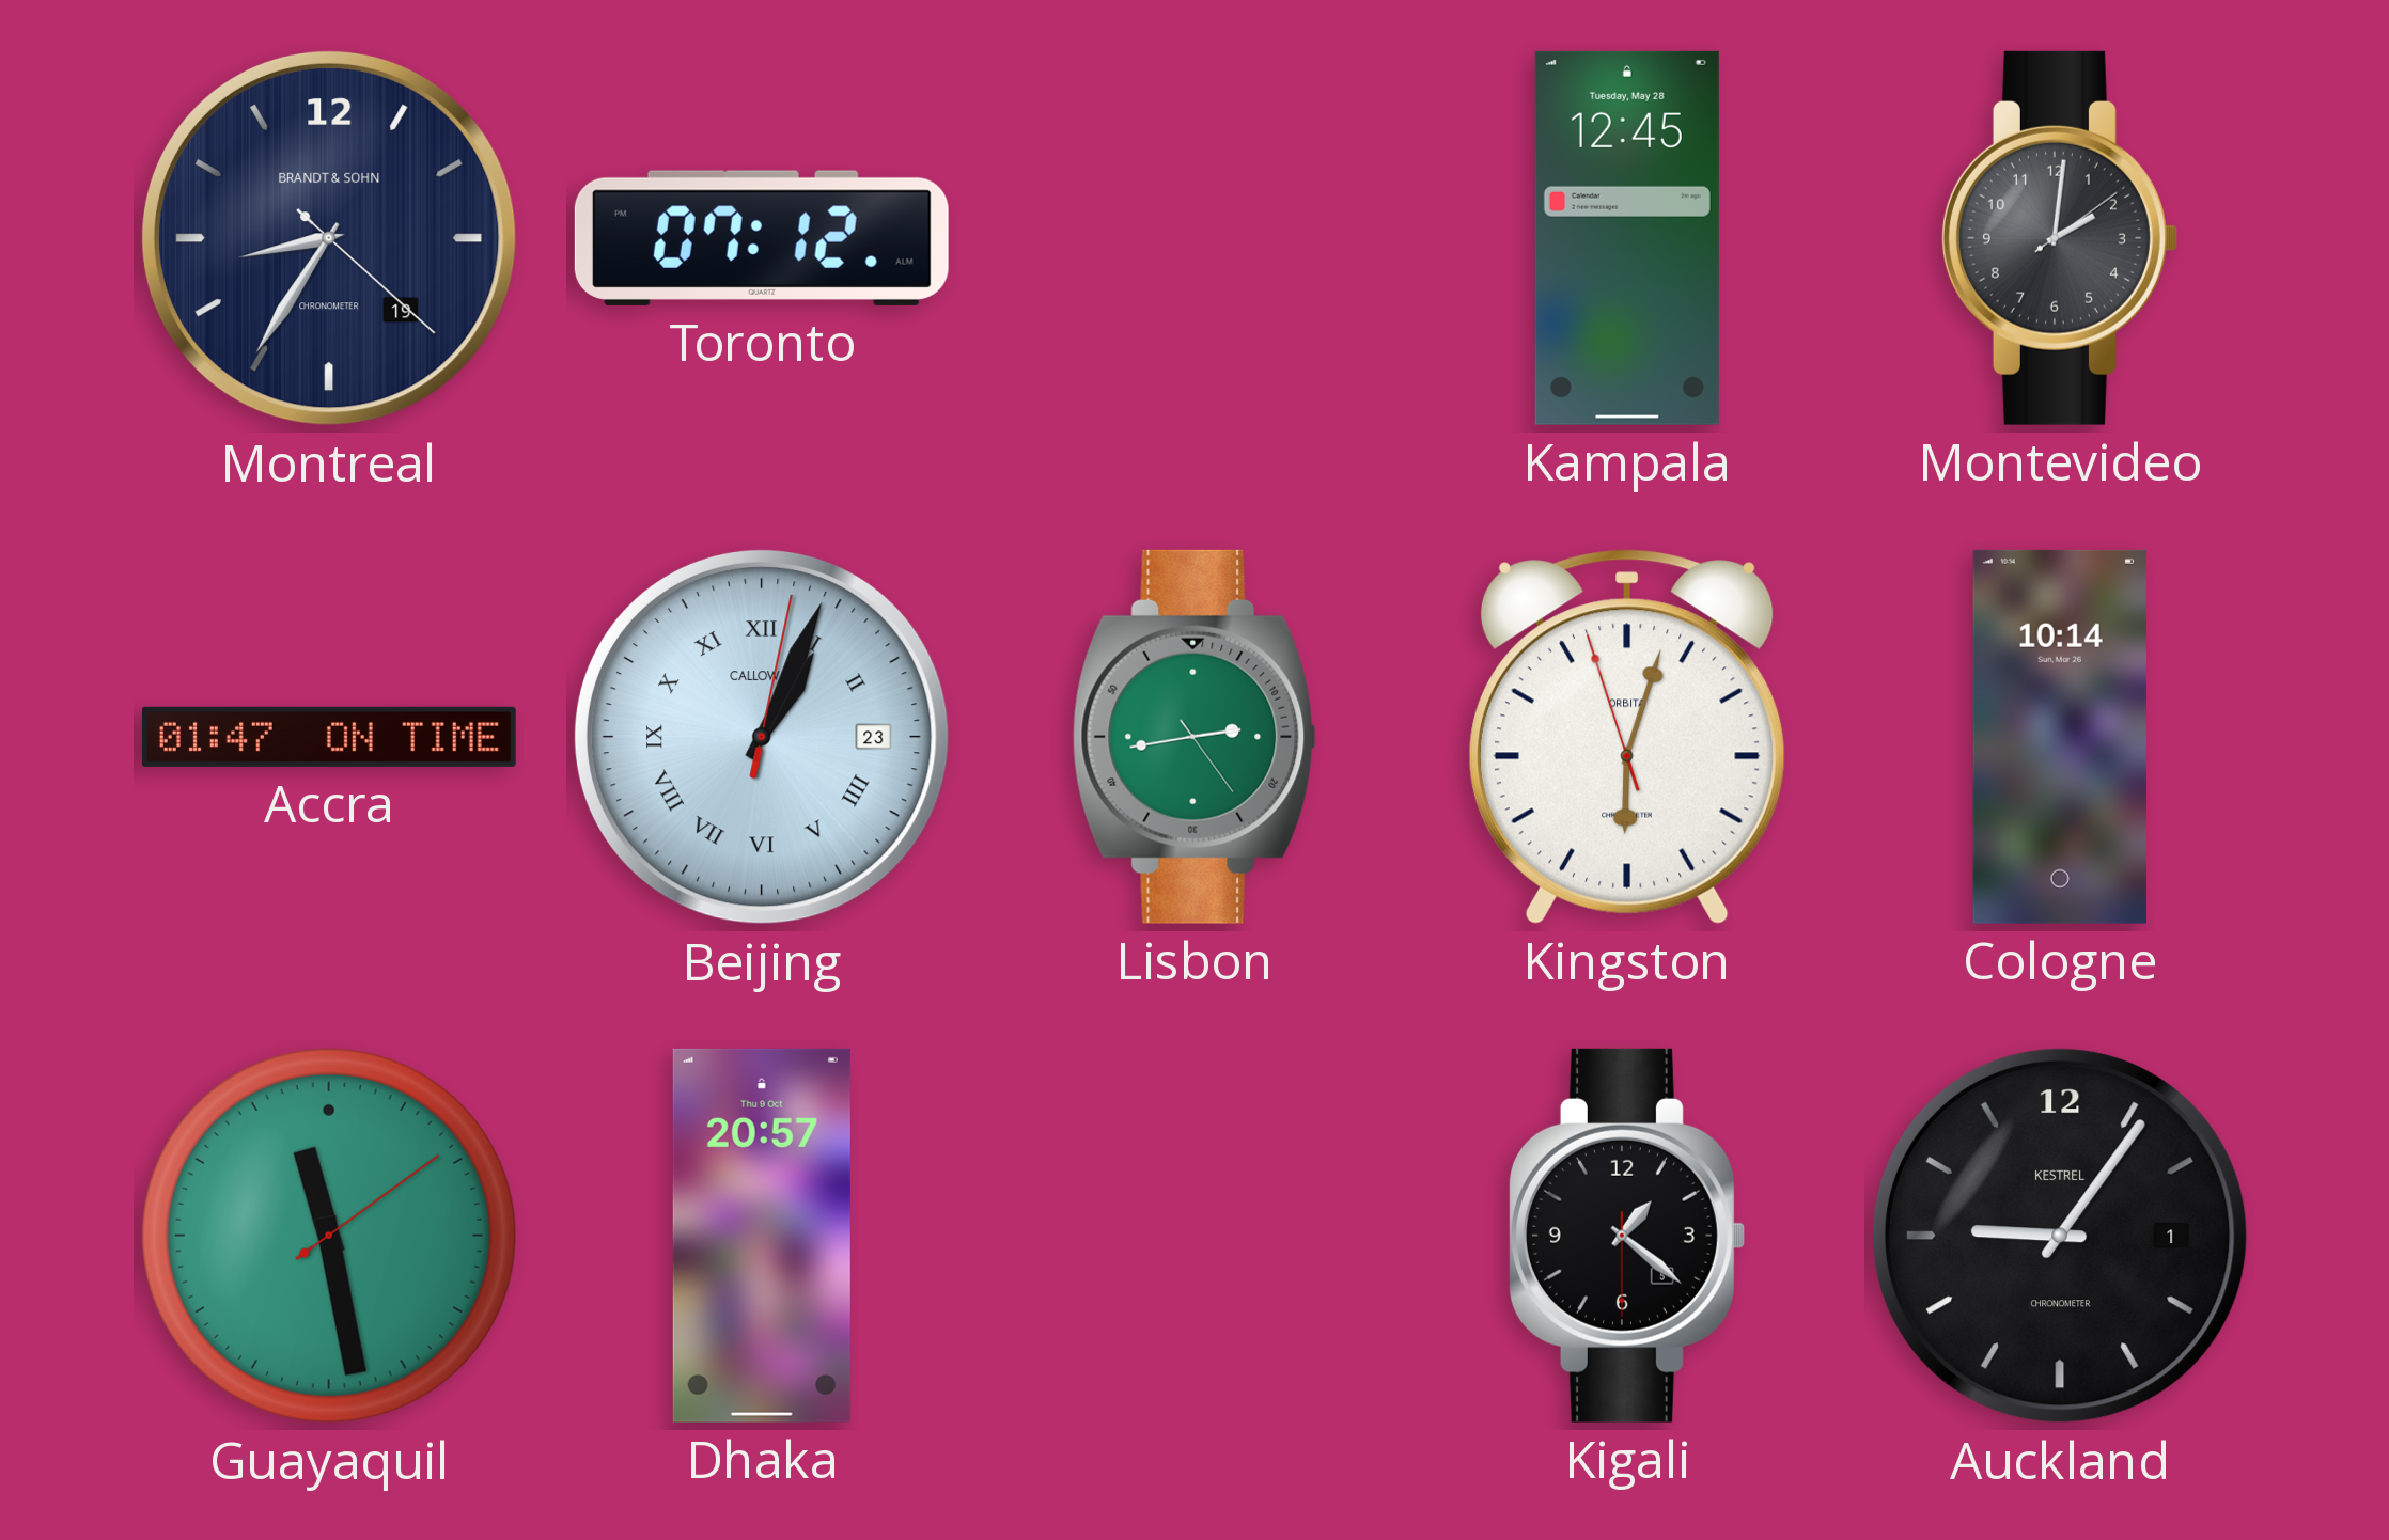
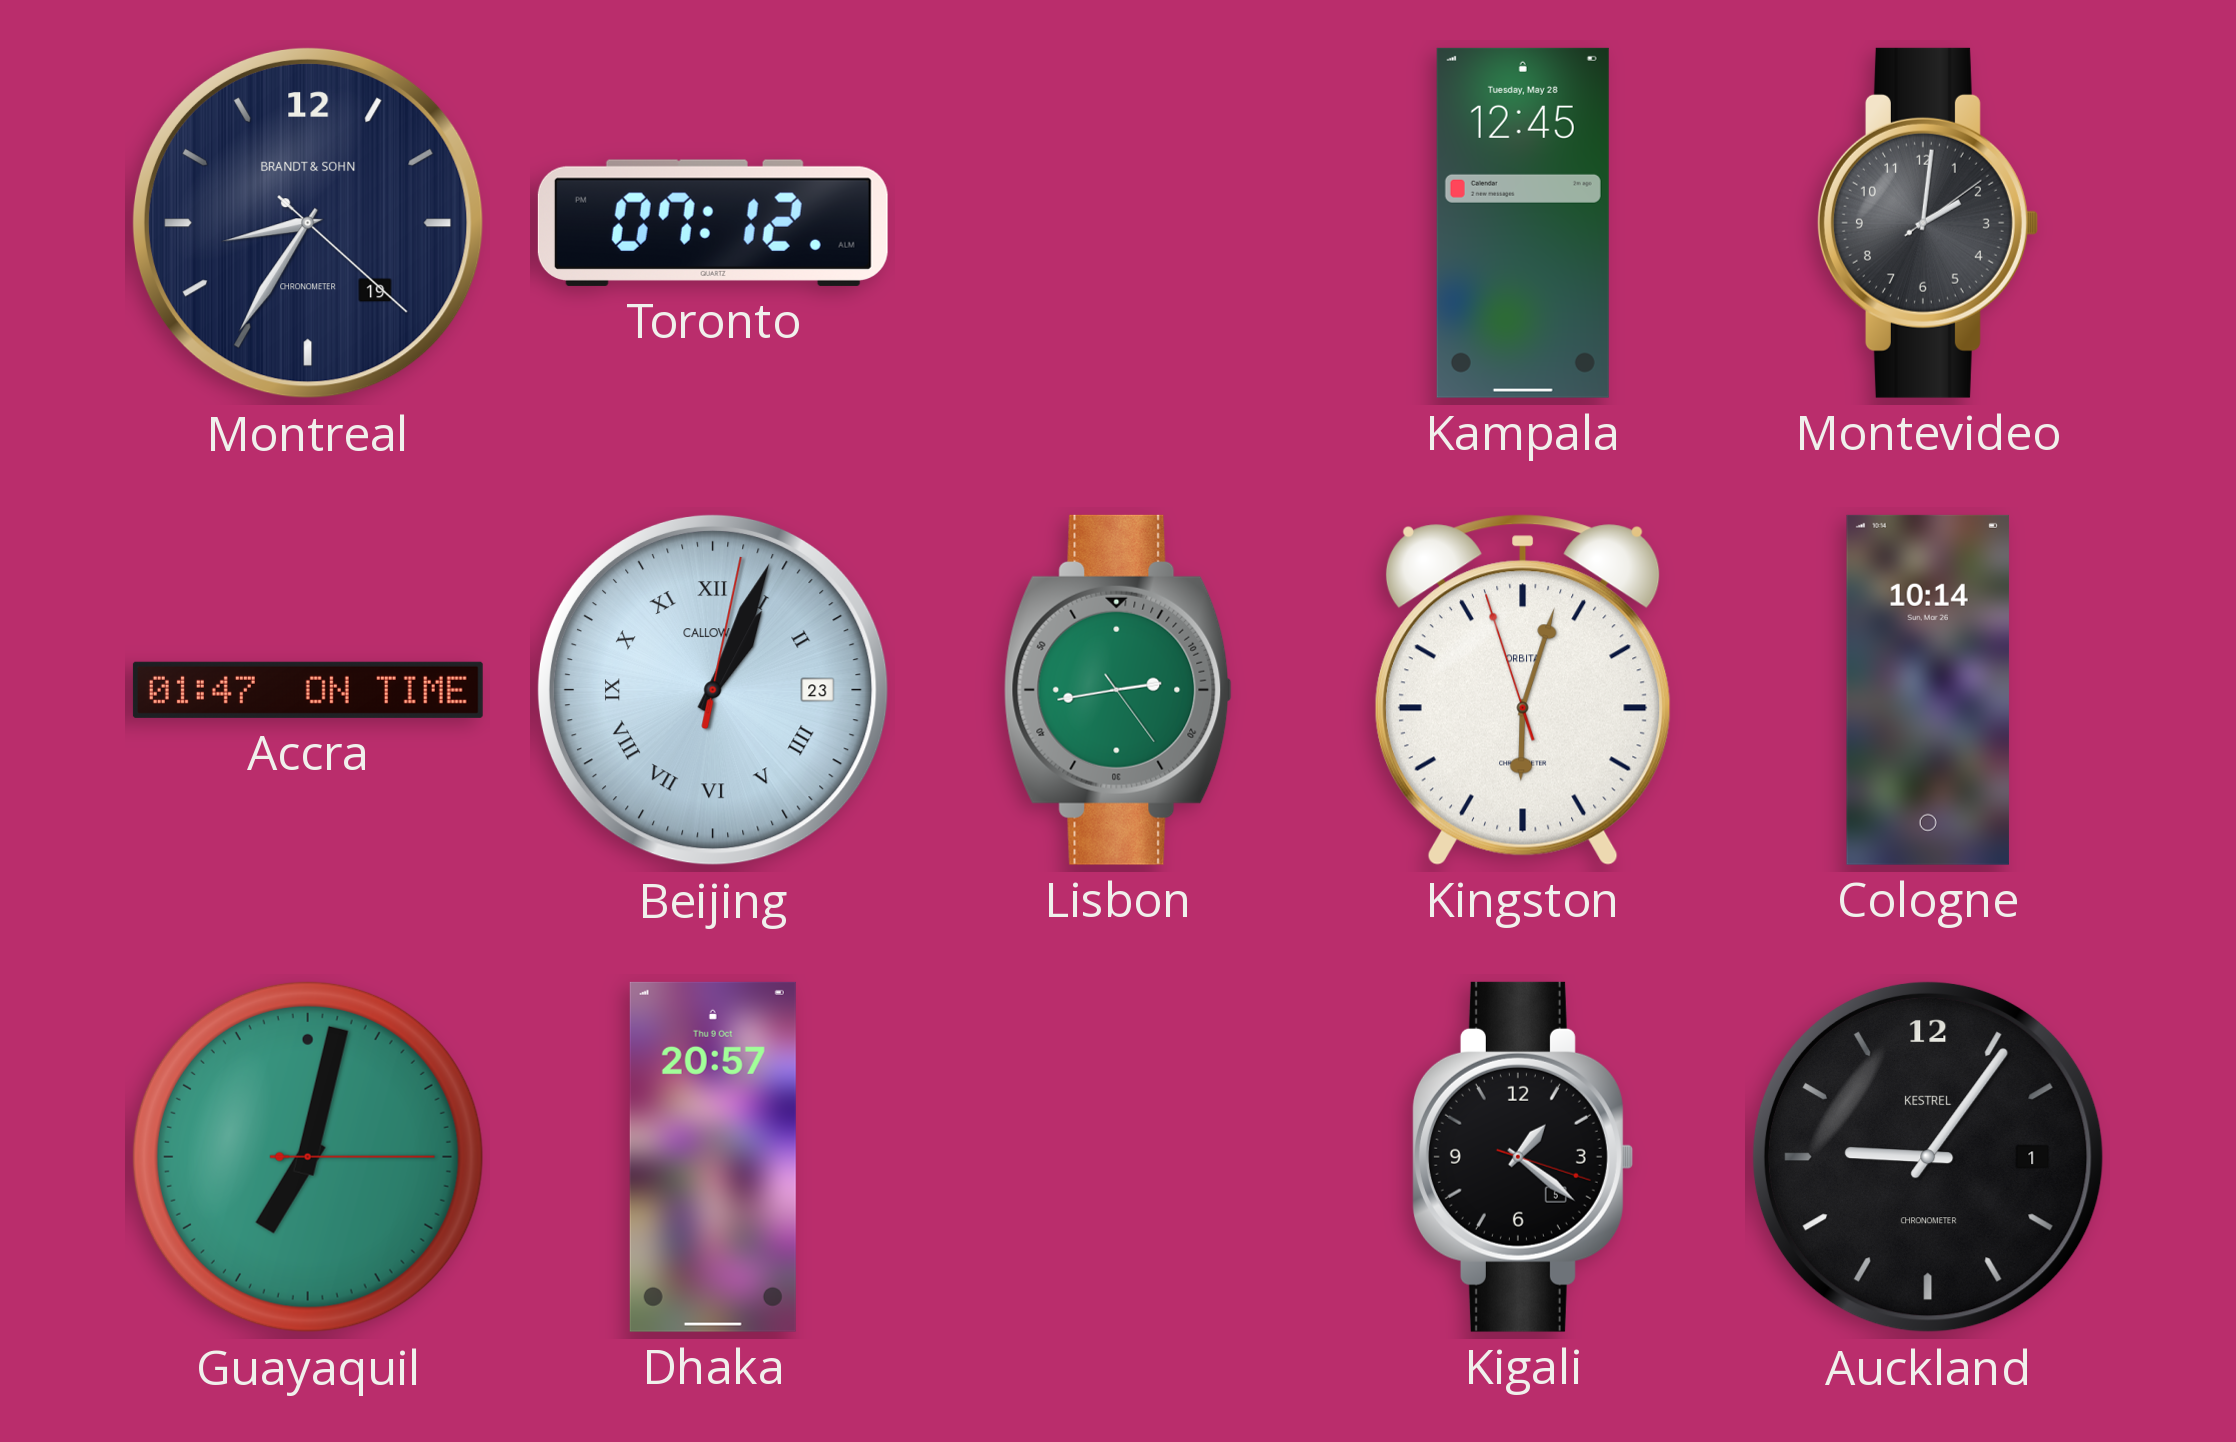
Guayaquil: 11:28 -> 7:02 (308, 1157)
Kigali: 1:21:30 -> 1:21:18 (1522, 1157)
